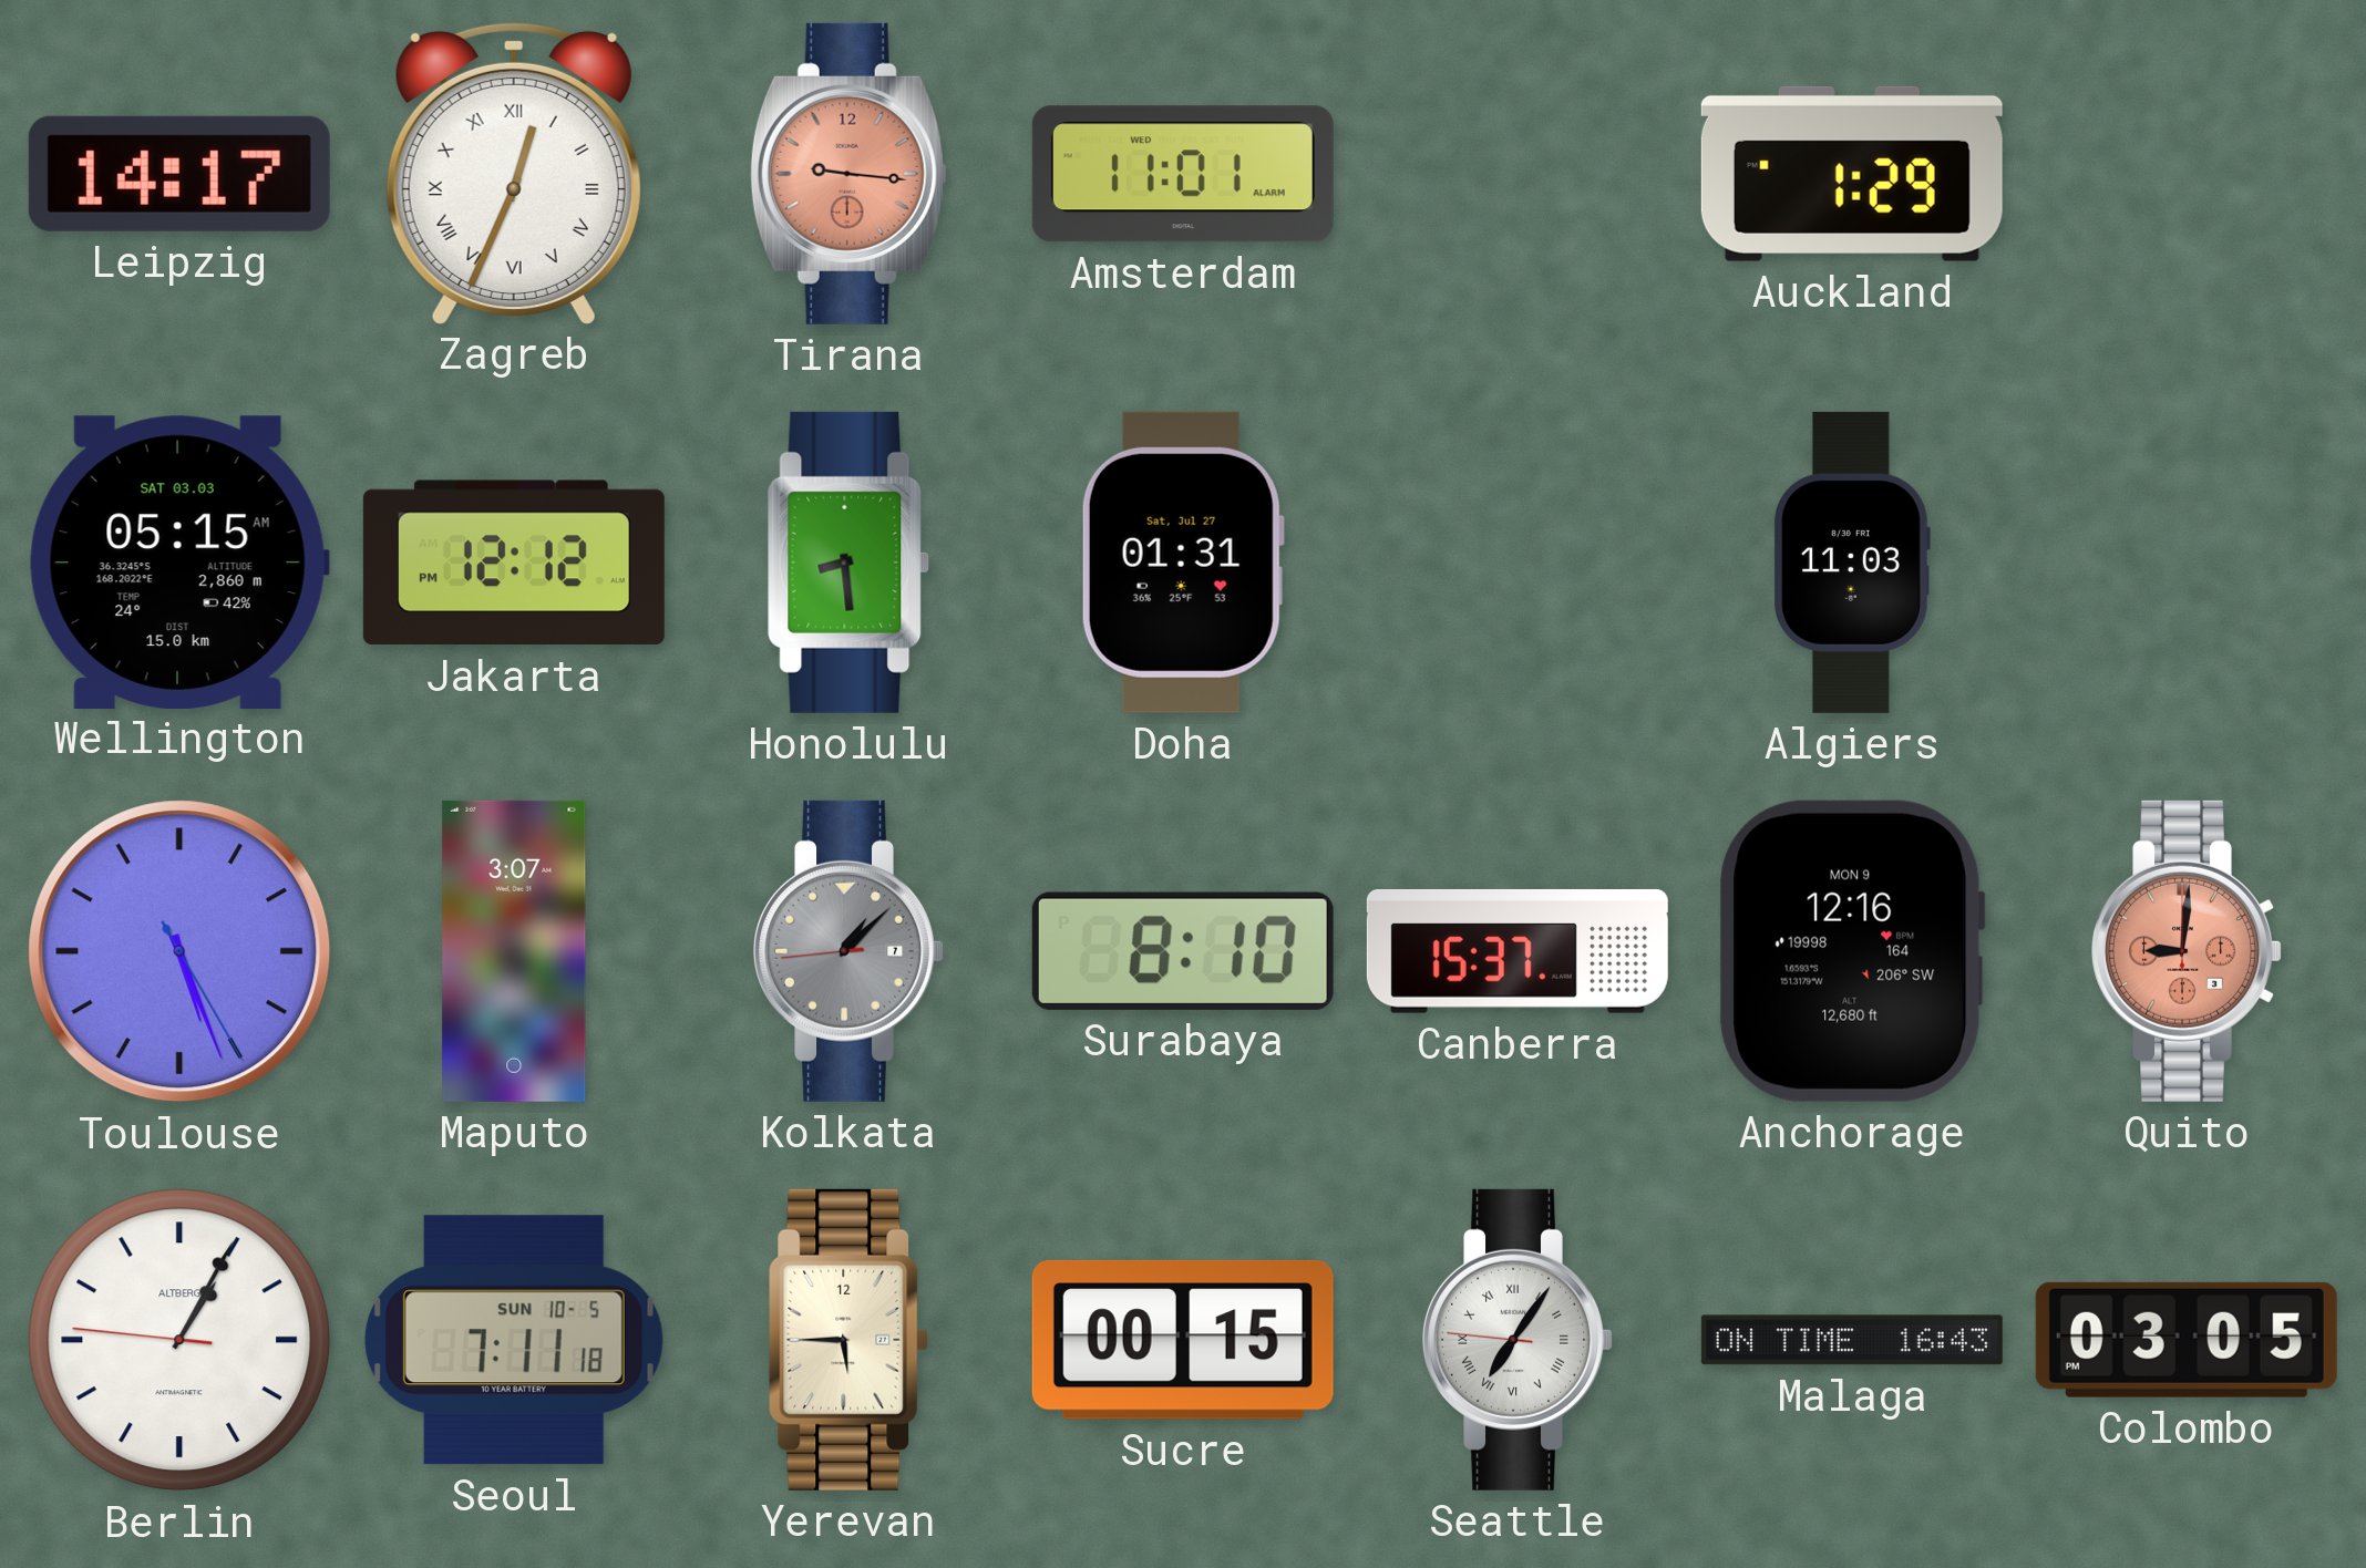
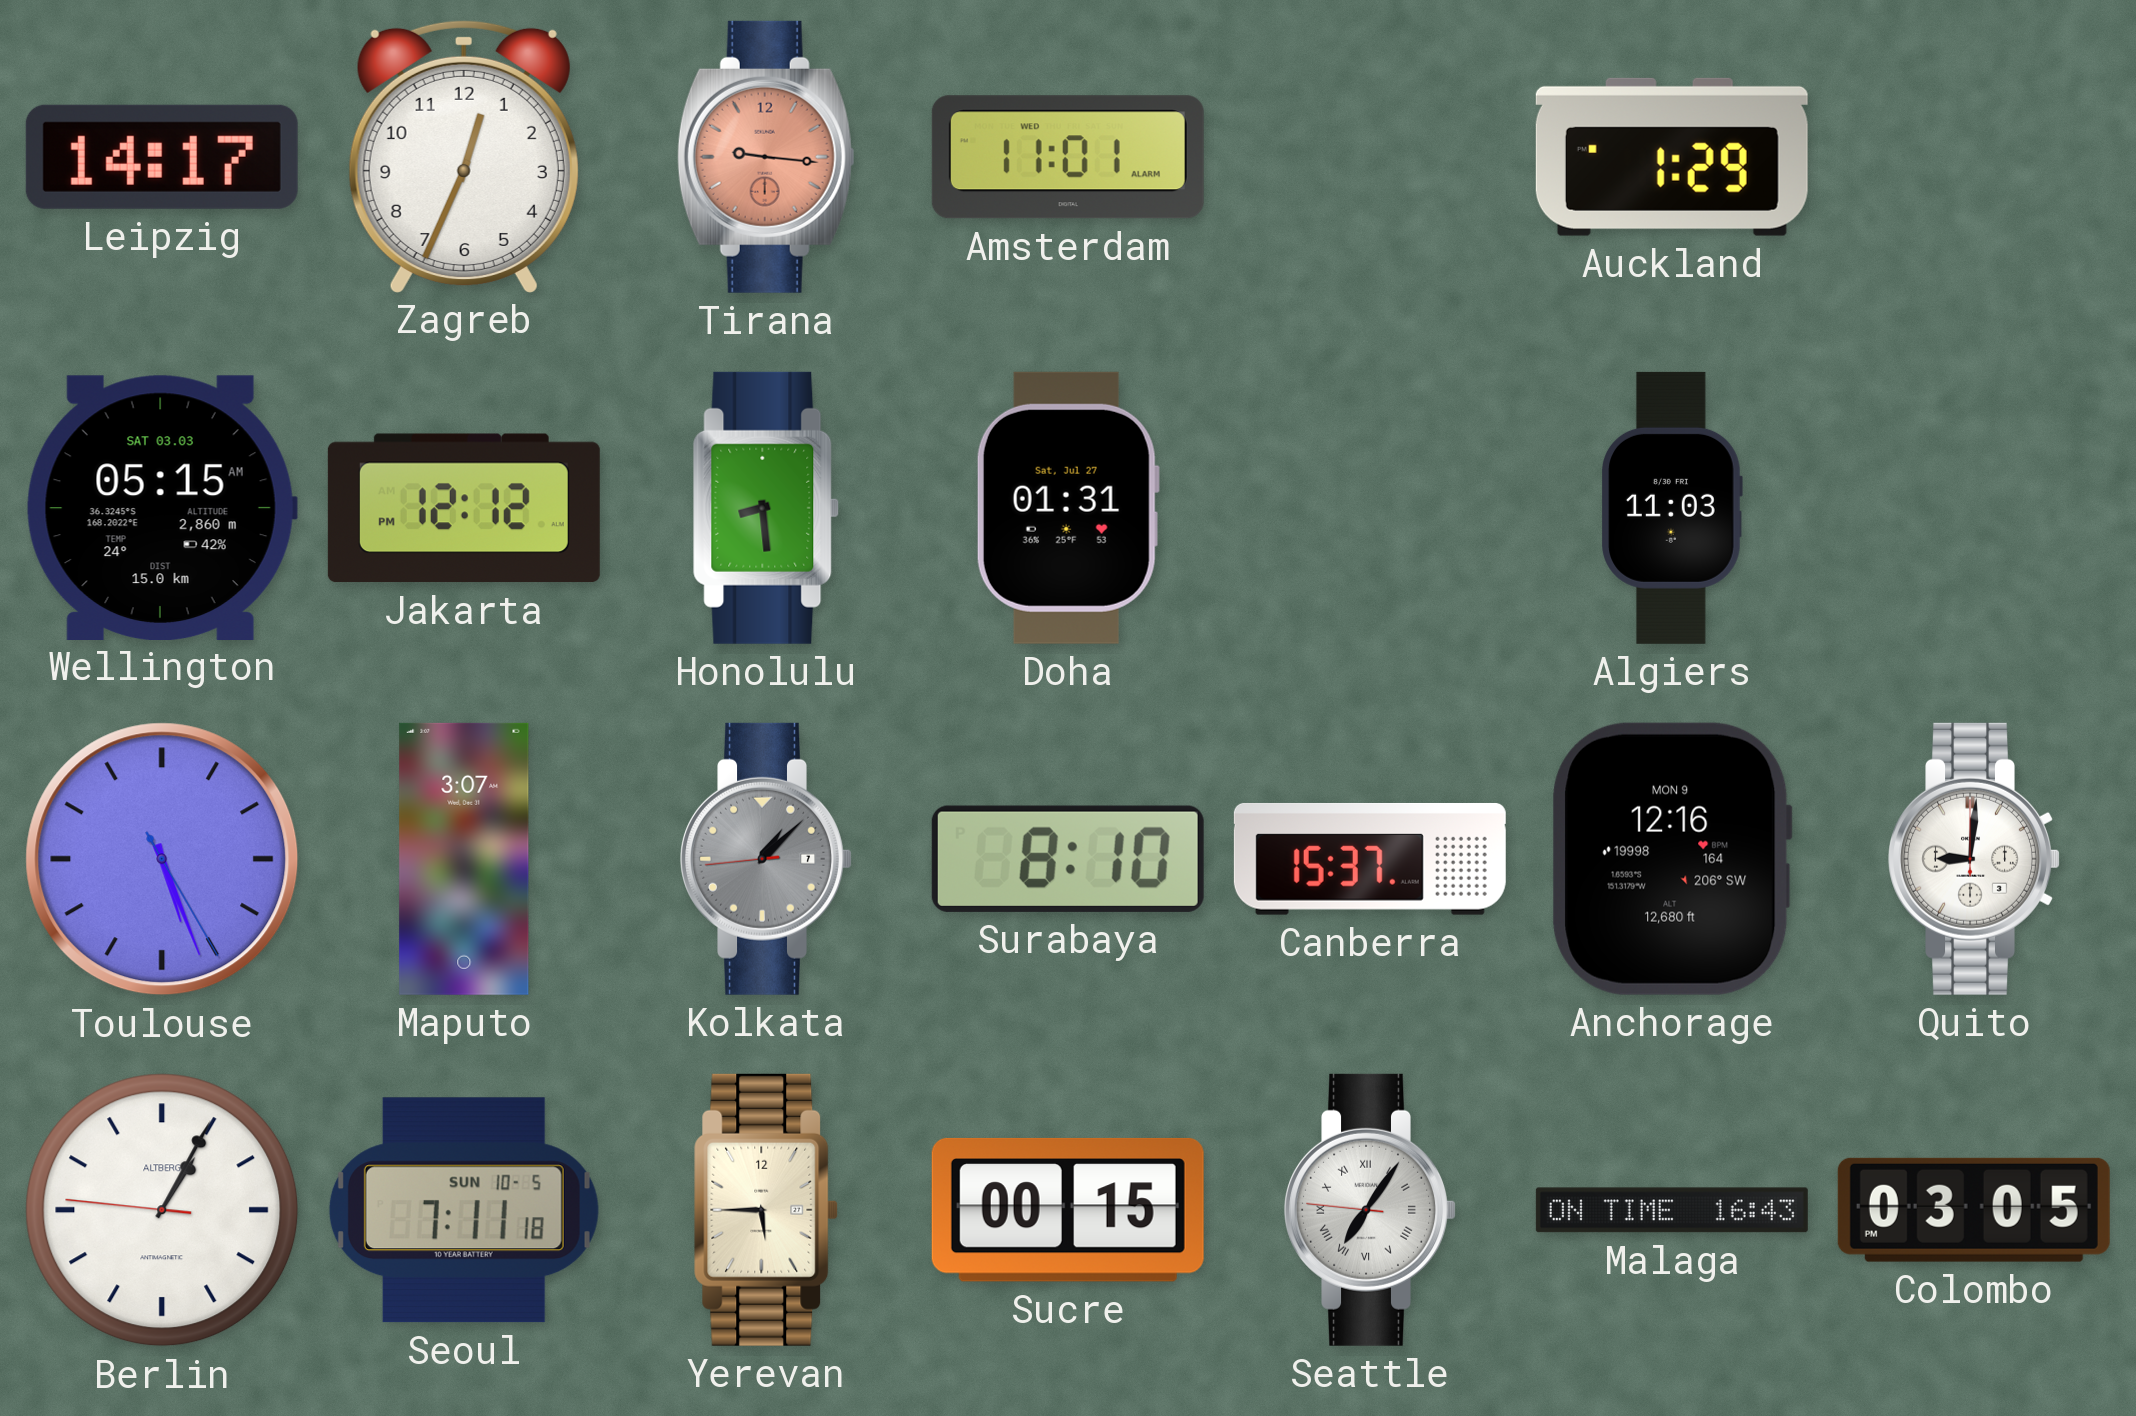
Zagreb numerals: Roman -> Arabic (464, 156)
Quito dial: salmon -> white (1974, 859)
